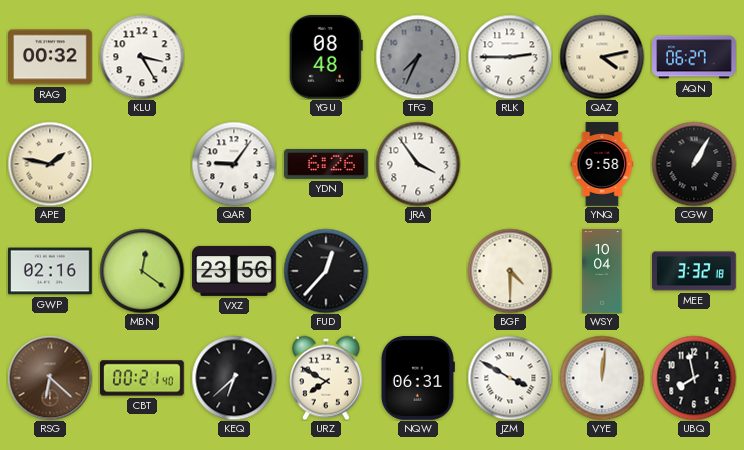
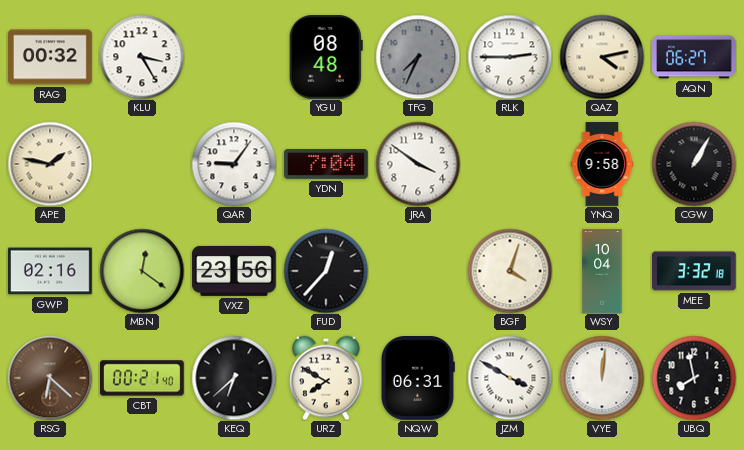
YDN: 6:26 -> 7:04 (327, 164)
JRA: 3:54 -> 3:51 (418, 164)
BGF: 4:30 -> 4:03 (510, 271)
